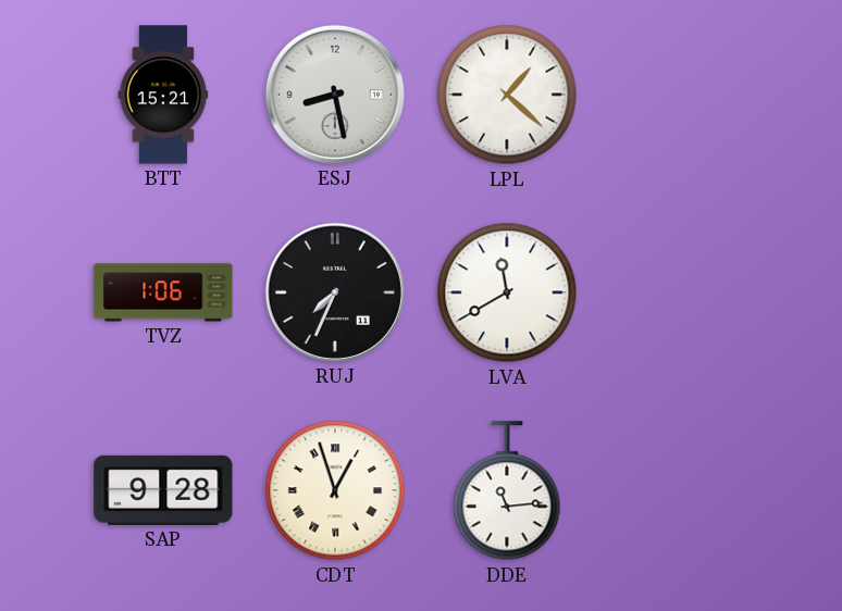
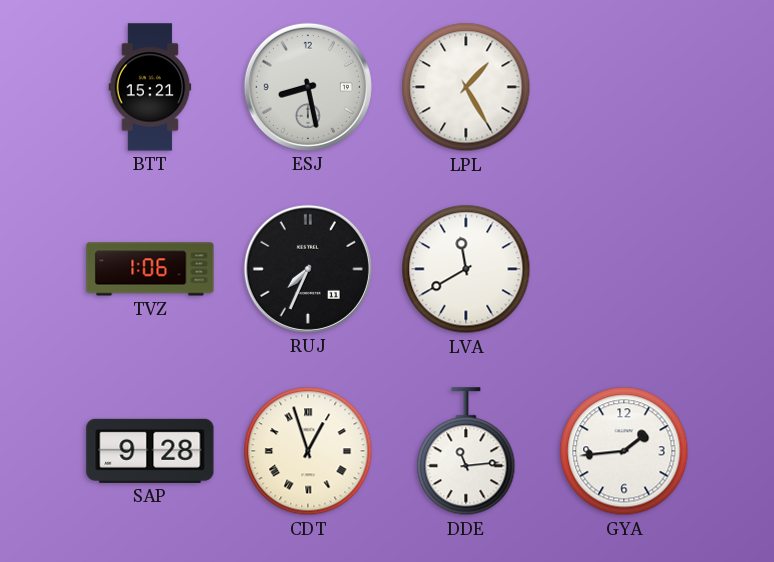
LPL: 1:22 -> 1:25 (466, 87)
GYA: none -> 1:44 (624, 451)
